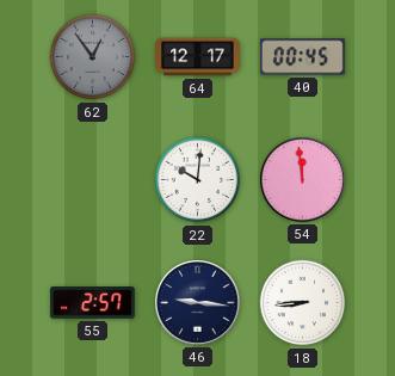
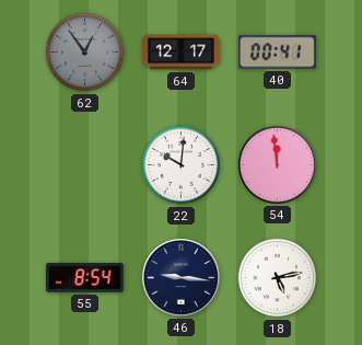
40: 00:45 -> 00:41 (277, 53)
55: 2:57 -> 8:54 (84, 278)
18: 8:44 -> 5:13 (278, 278)
